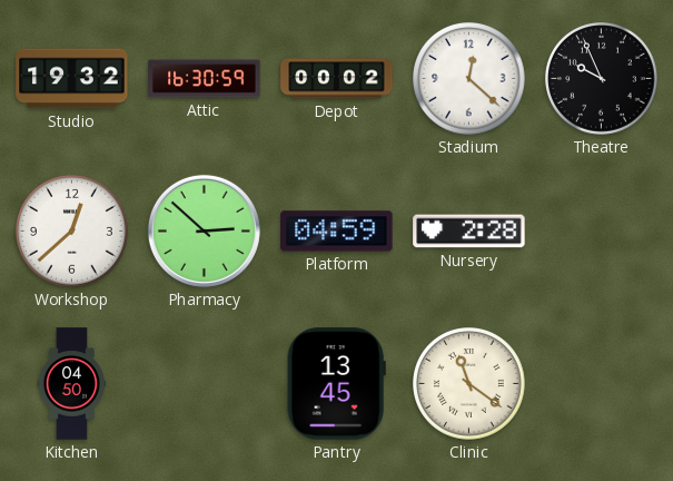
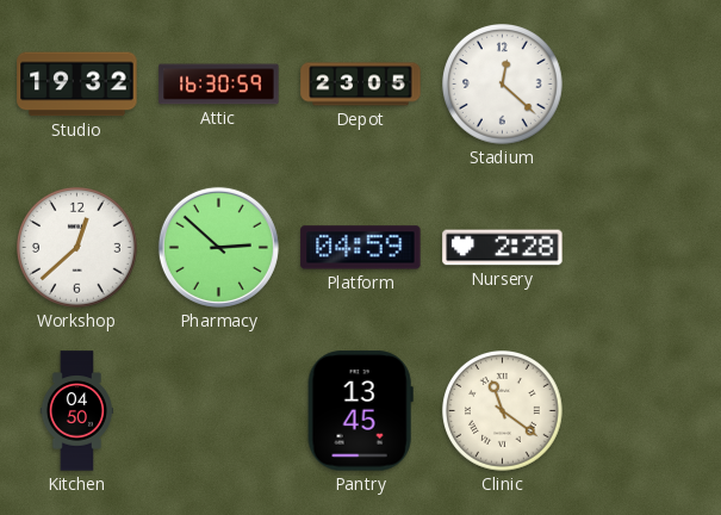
Depot: 00:02 -> 23:05 (361, 85)
Theatre: 9:56 -> none (602, 79)
